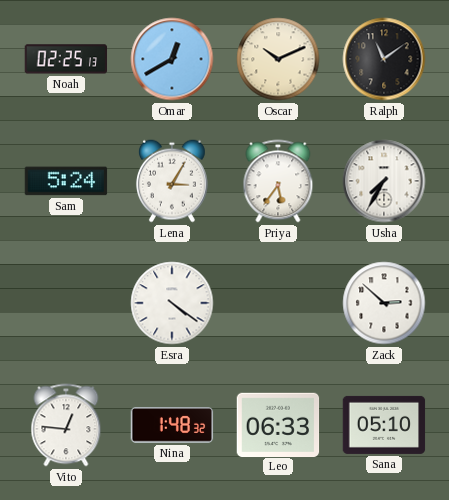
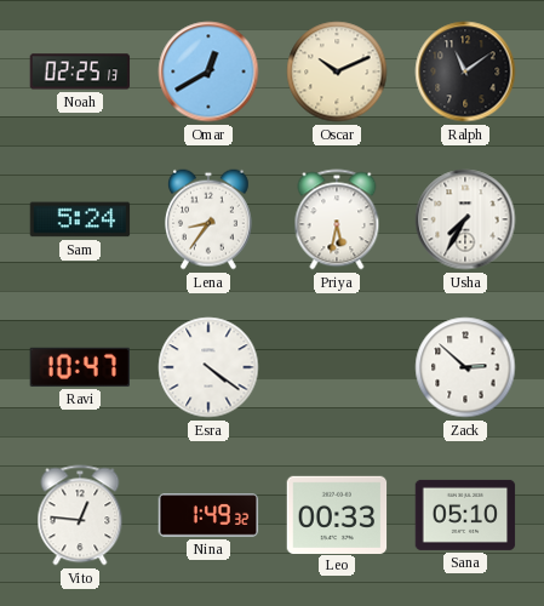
Lena: 3:05 -> 8:36 (208, 219)
Priya: 5:36 -> 5:32 (337, 219)
Ravi: none -> 10:47 (79, 367)
Nina: 1:48 -> 1:49 (208, 515)
Leo: 06:33 -> 00:33 (337, 514)
